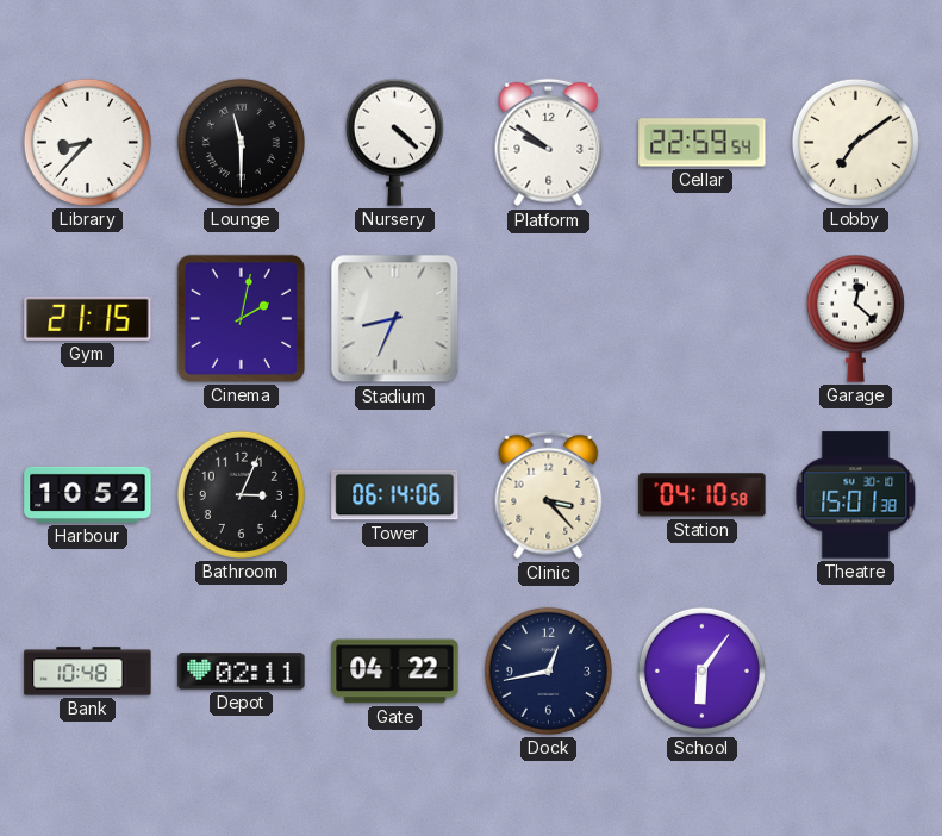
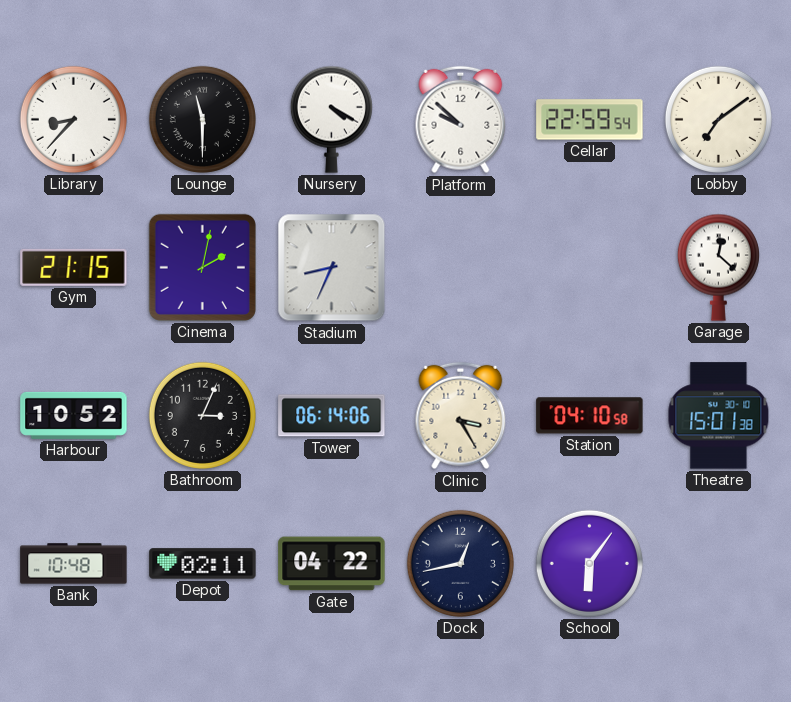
Nursery: 4:22 -> 4:20 (331, 119)
Platform: 9:51 -> 9:52 (461, 120)
Clinic: 3:23 -> 3:25 (461, 416)
